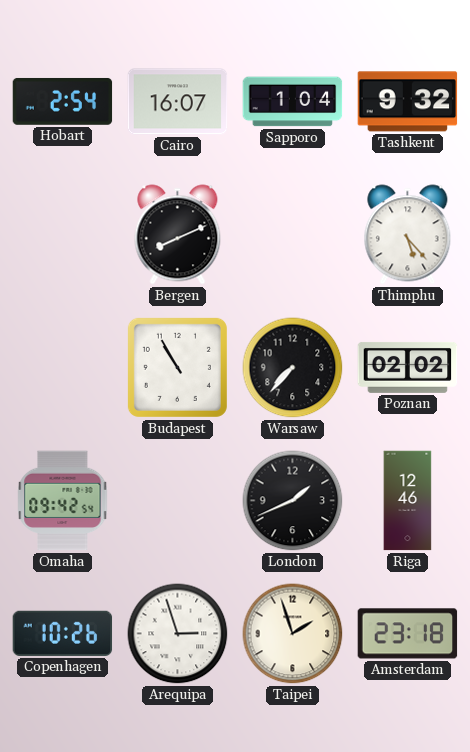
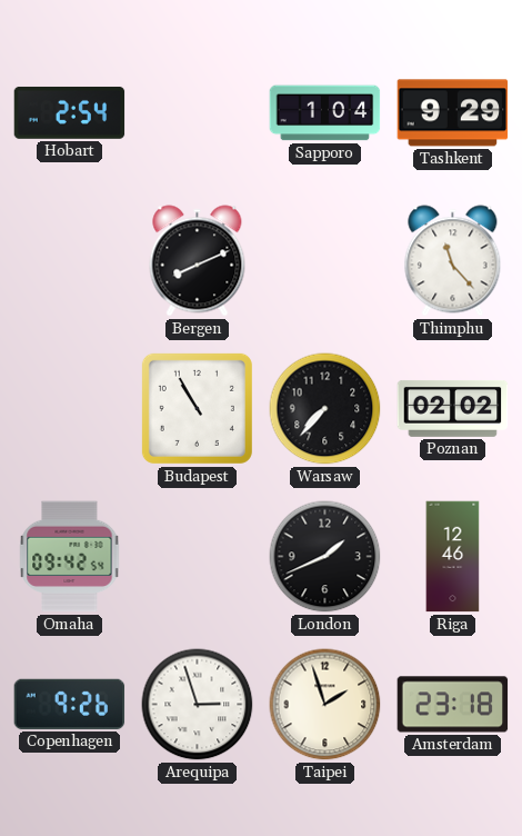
Cairo: 16:07 -> none (178, 102)
Tashkent: 9:32 -> 9:29 (453, 113)
Thimphu: 5:23 -> 11:23 (453, 261)
Copenhagen: 10:26 -> 9:26 (70, 704)
